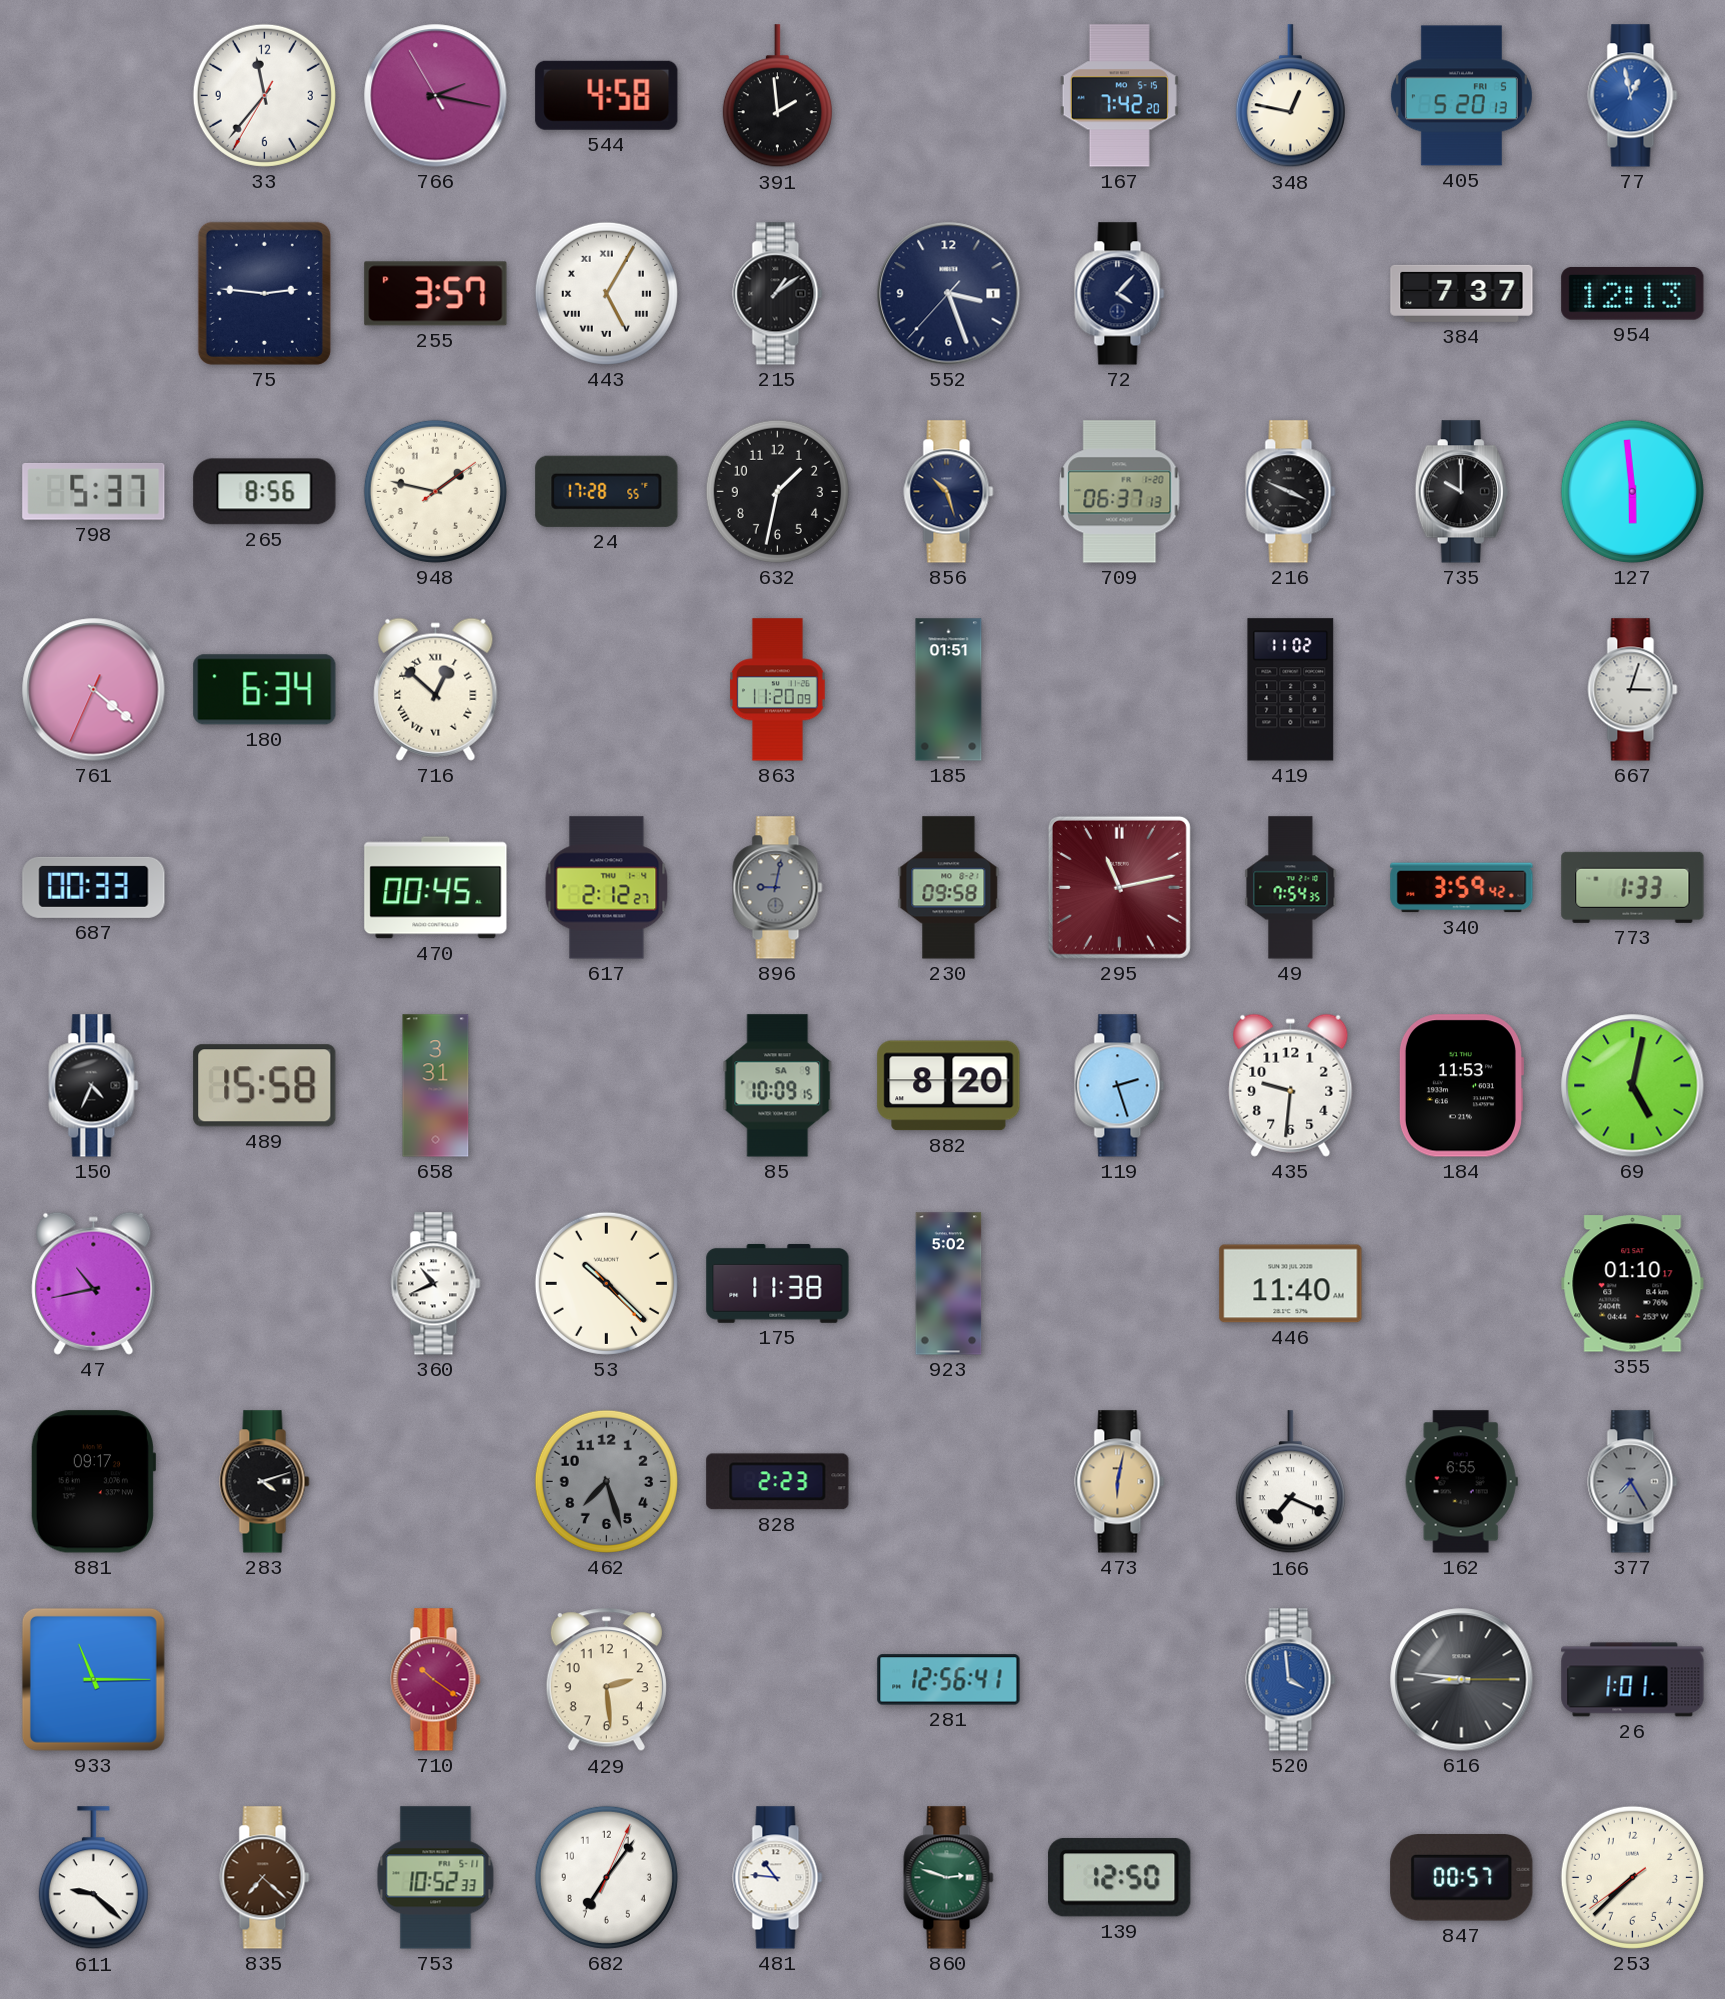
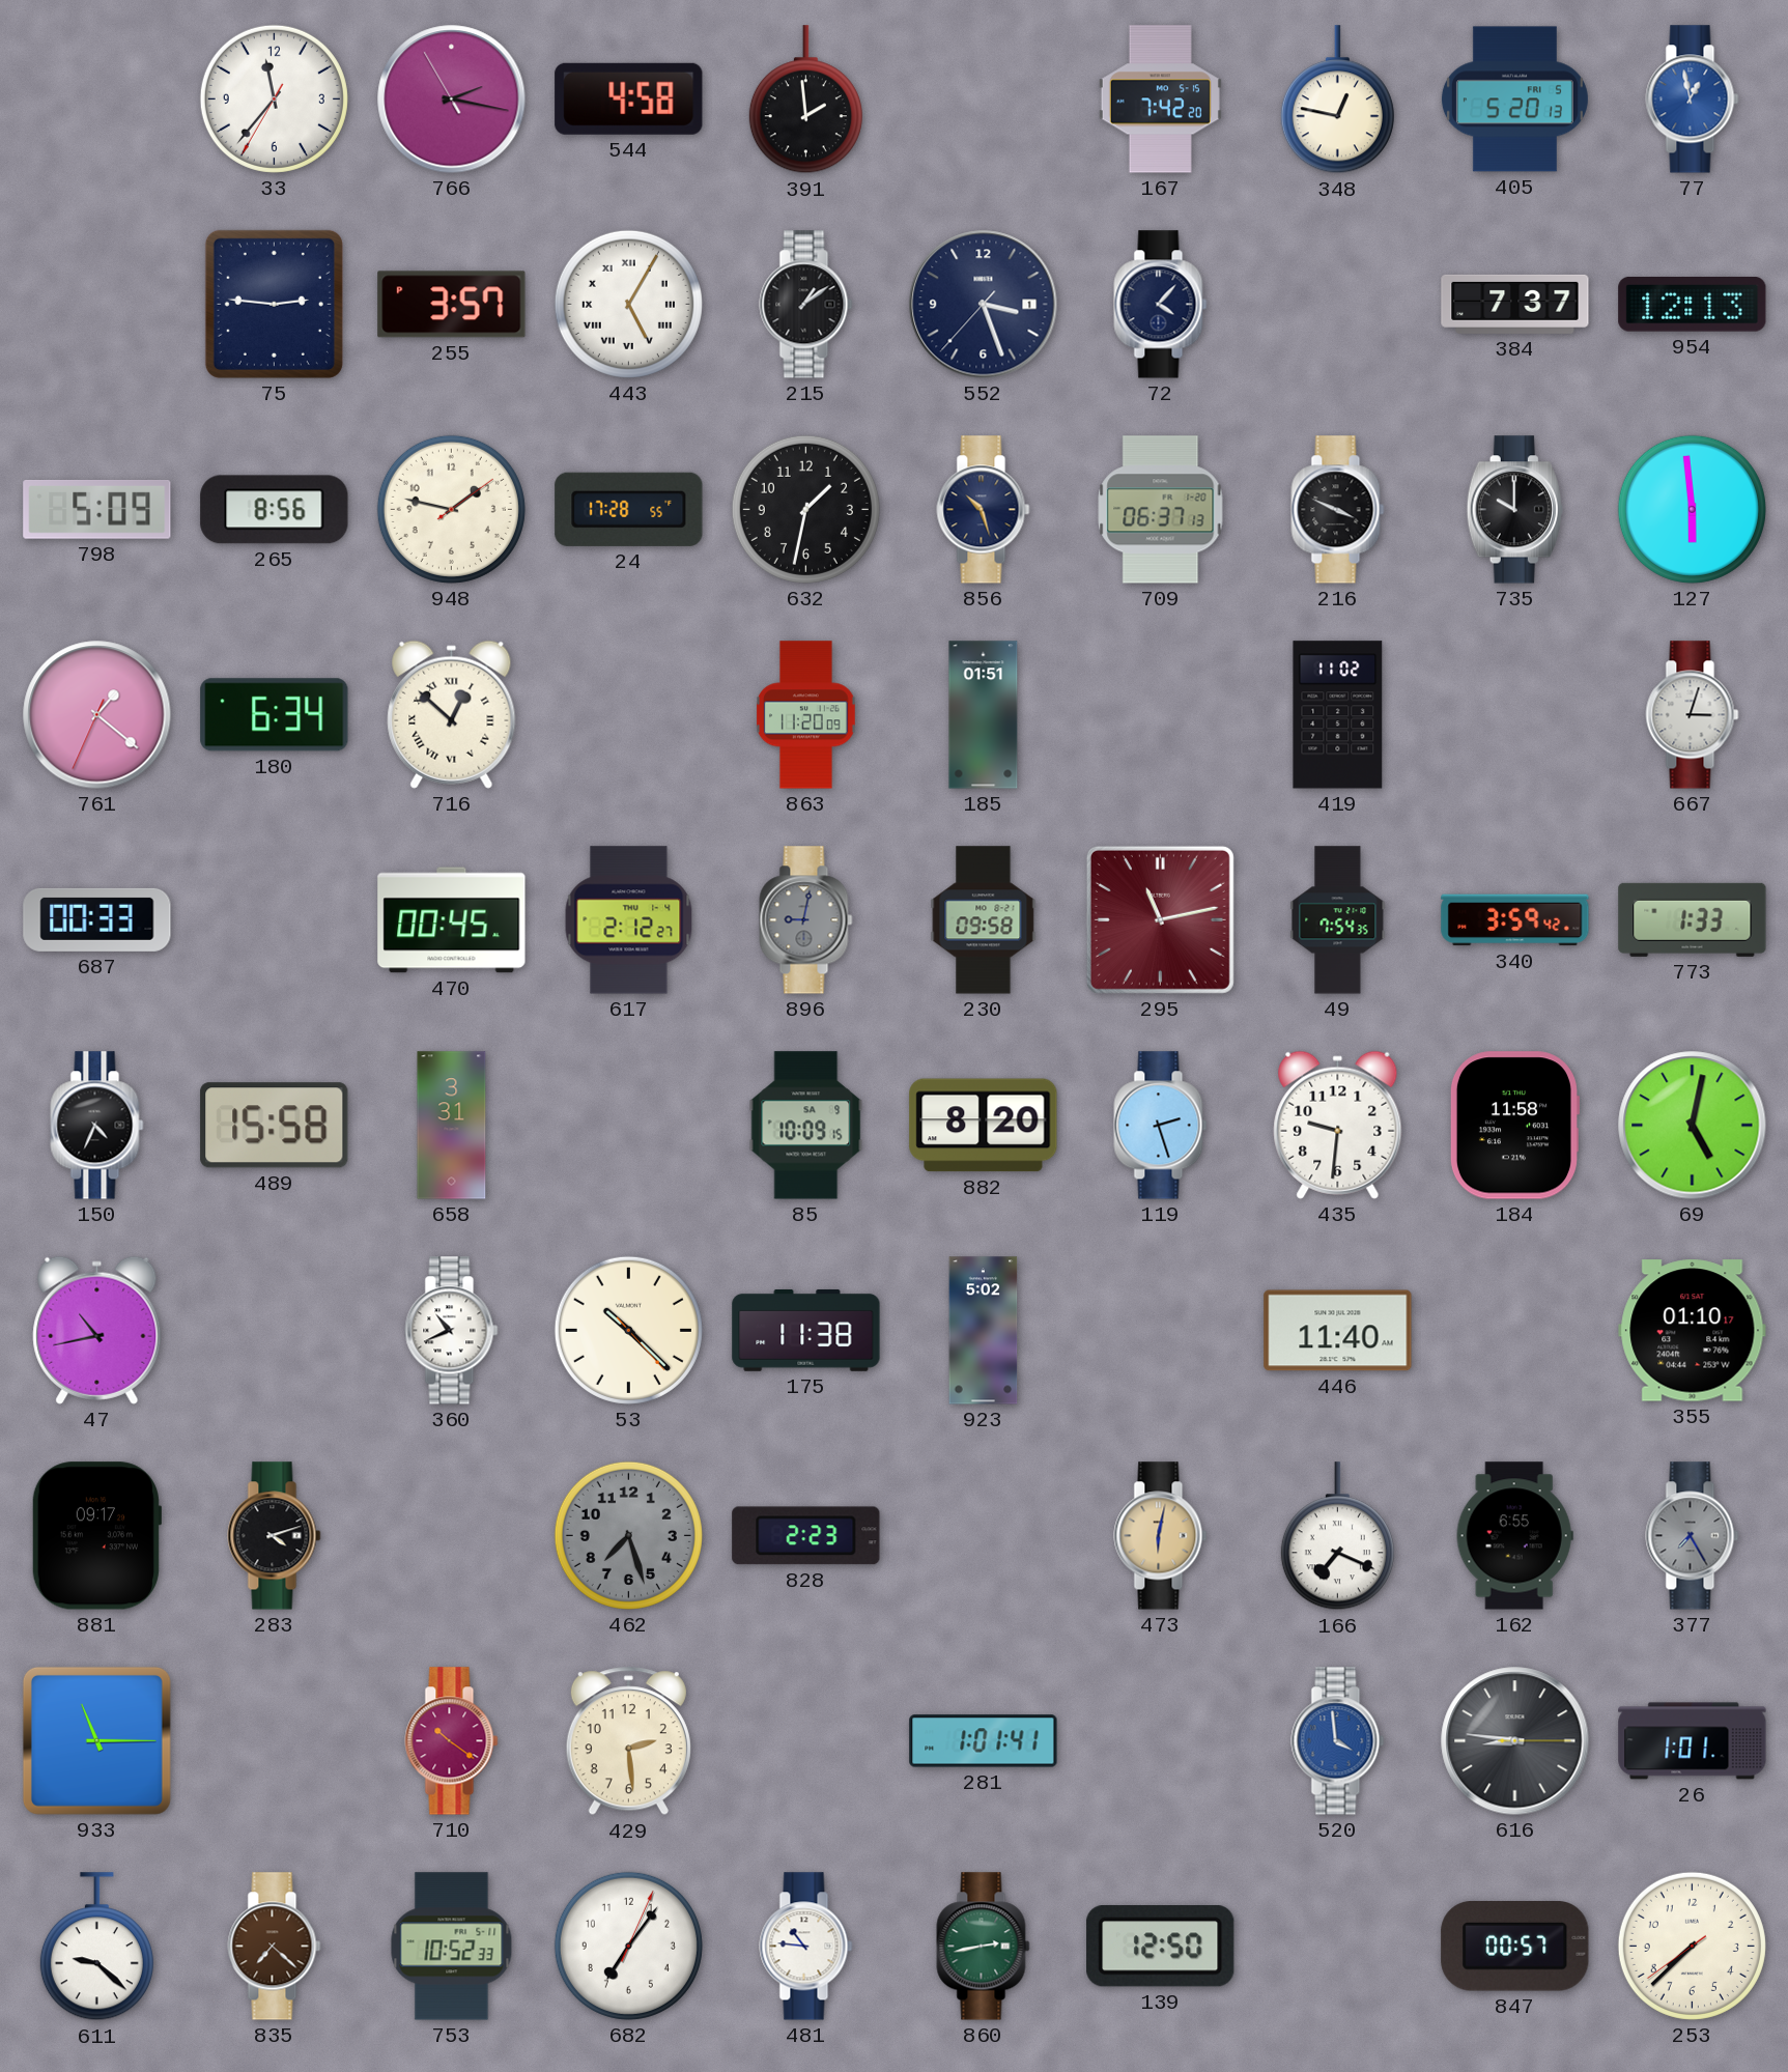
798: 5:37 -> 5:09 (97, 509)
761: 4:21 -> 1:21 (97, 715)
184: 11:53 -> 11:58 (1514, 1126)
281: 12:56 -> 1:01 (984, 1741)
860: 2:48 -> 2:43 (984, 1947)
